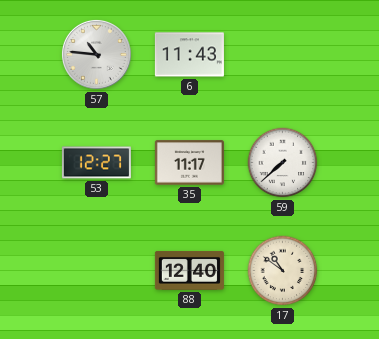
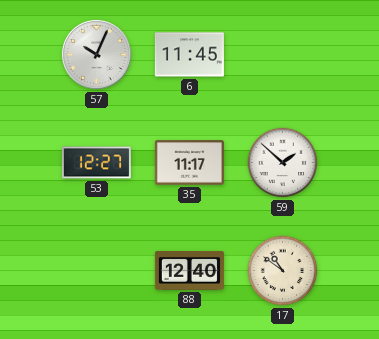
57: 10:46 -> 10:04 (96, 54)
6: 11:43 -> 11:45 (189, 55)
59: 7:38 -> 1:52 (283, 163)
